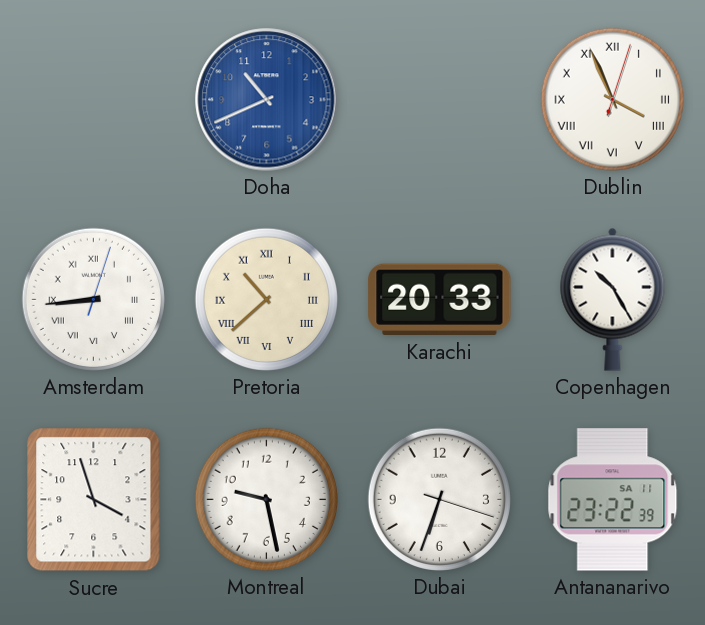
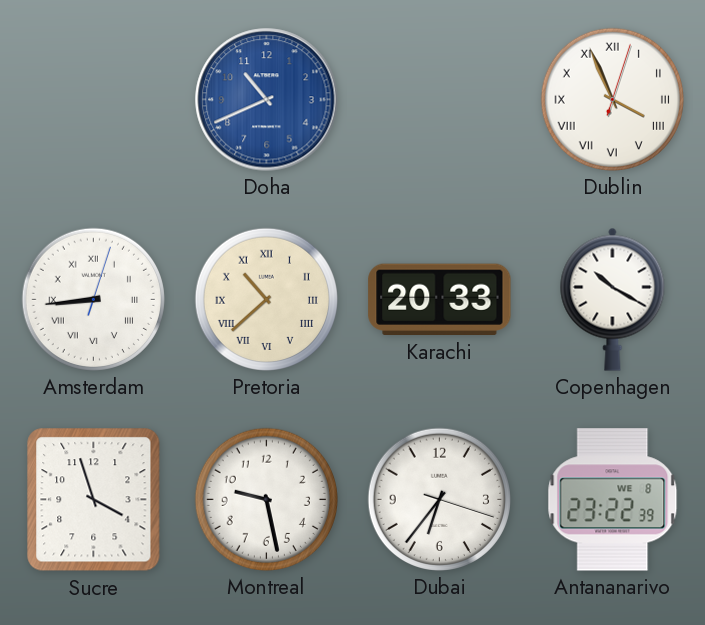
Copenhagen: 10:25 -> 10:20 (613, 299)
Dubai: 6:33 -> 6:36 (439, 499)
Antananarivo date: SA 11 -> WE 8 (613, 500)
